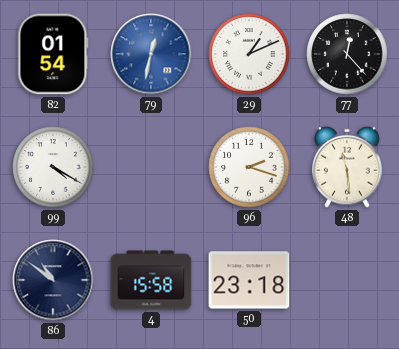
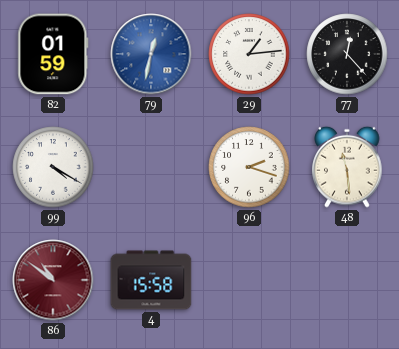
82: 01:54 -> 01:59 (53, 54)
29: 1:11 -> 1:14 (249, 54)
86 dial: navy -> burgundy (53, 280)
50: 23:18 -> none (249, 280)
